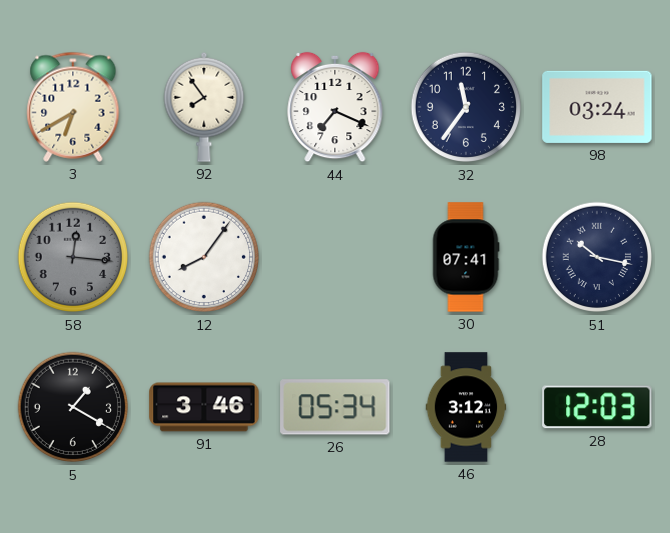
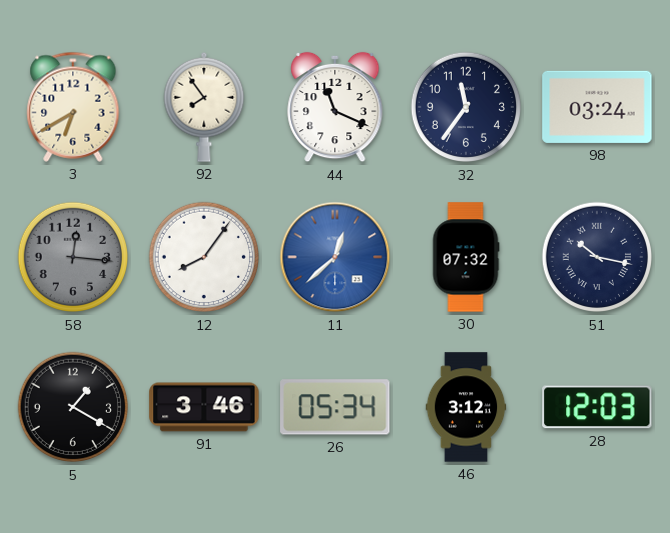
44: 7:19 -> 11:19 (335, 107)
11: none -> 12:38 (335, 257)
30: 07:41 -> 07:32 (466, 257)
